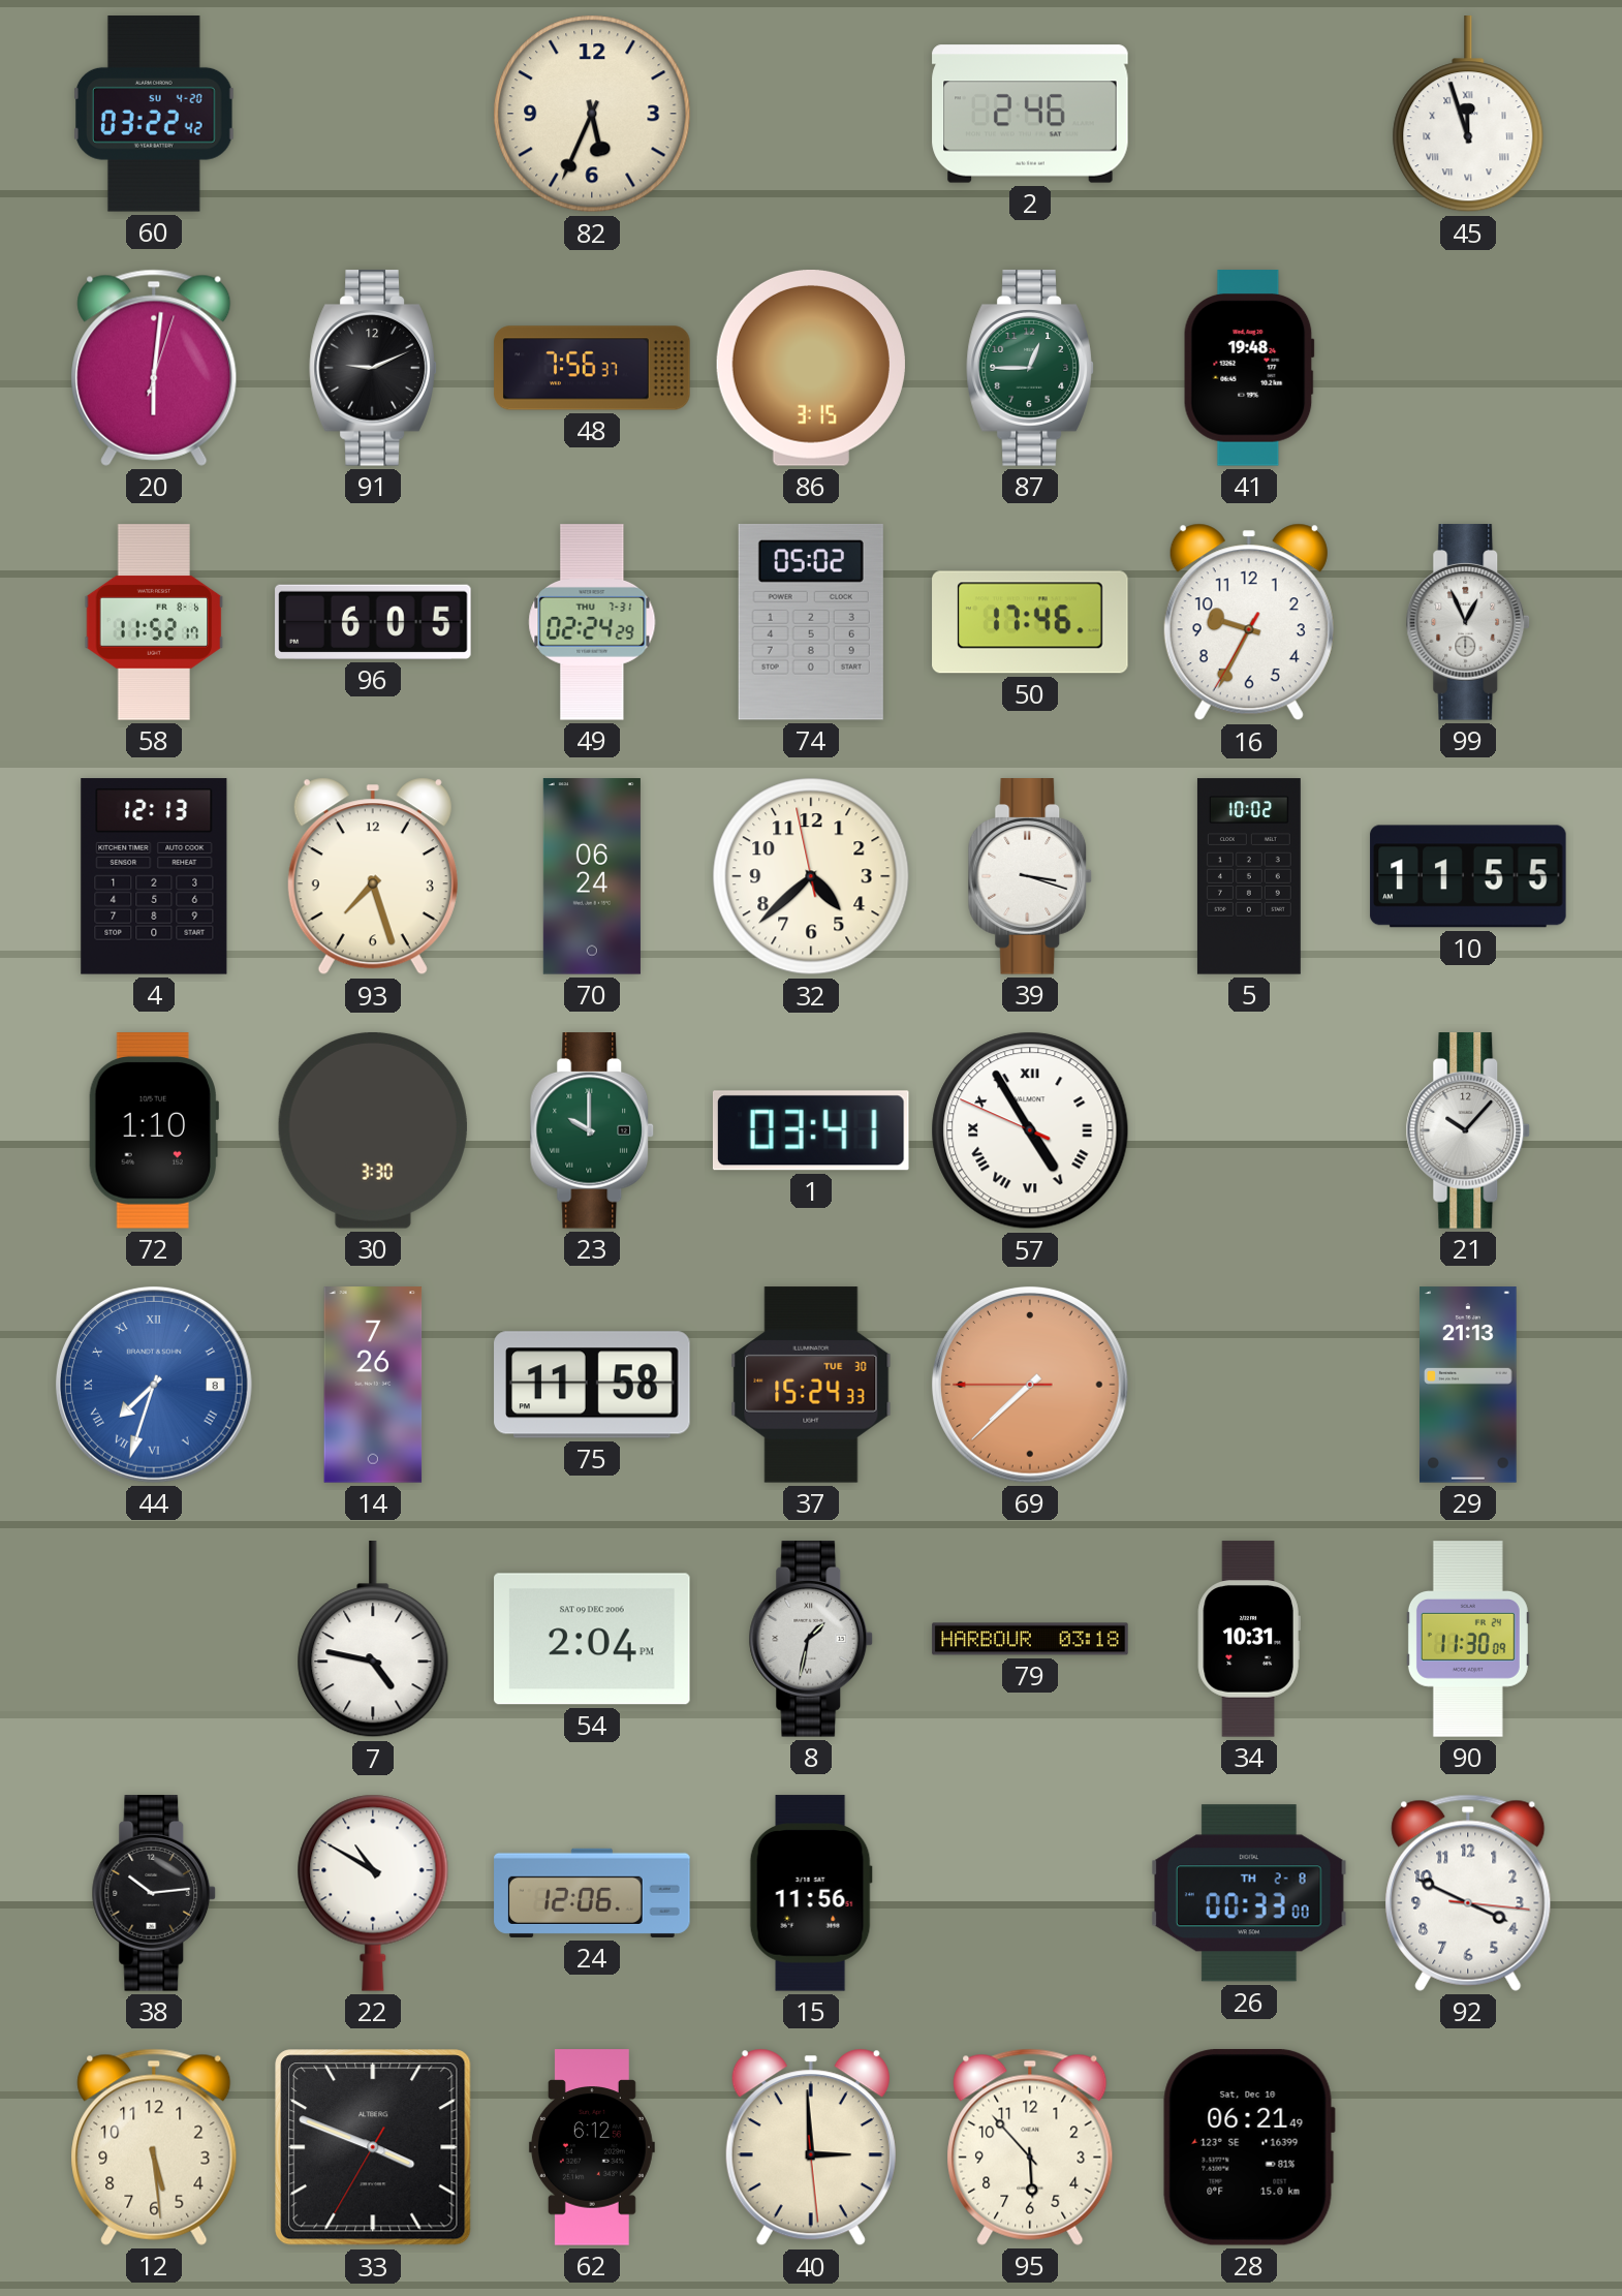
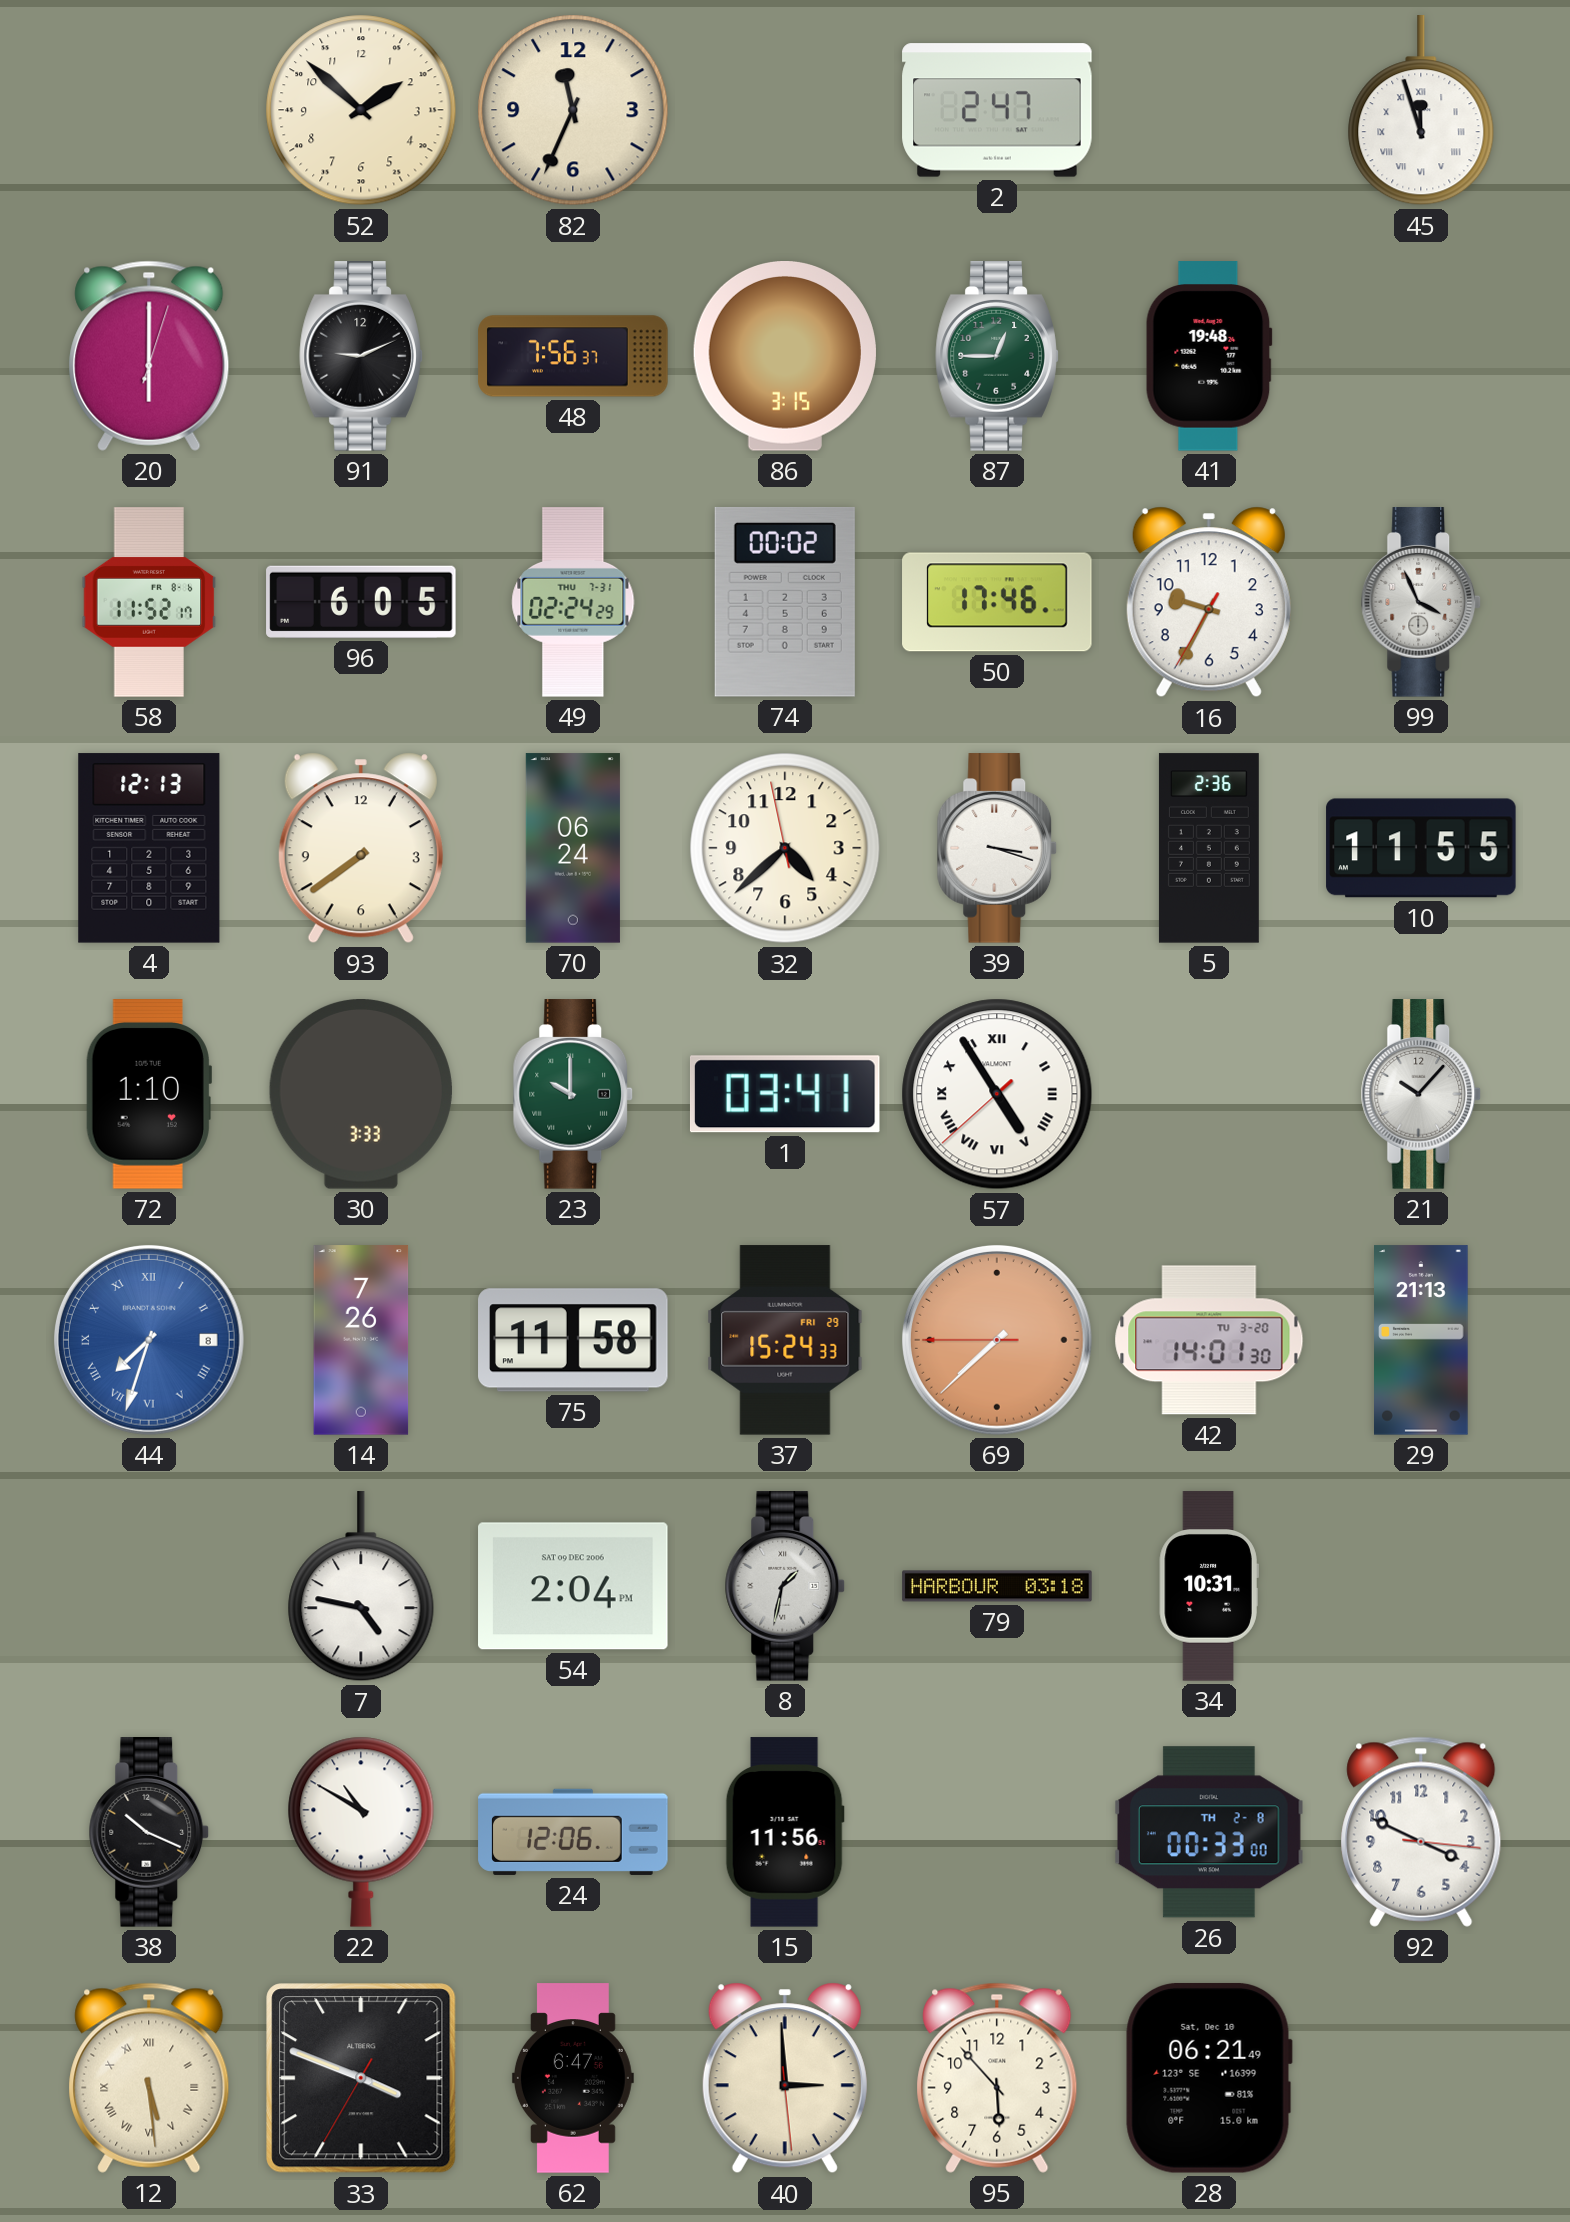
60: 03:22 -> none (155, 114)
52: none -> 1:52 (361, 110)
82: 5:34 -> 11:34 (573, 110)
2: 2:46 -> 2:47 (997, 110)
20: 6:01 -> 6:00 (149, 356)
74: 05:02 -> 00:02 (785, 602)
99: 12:56 -> 3:56 (1421, 602)
93: 7:27 -> 7:39 (361, 848)
5: 10:02 -> 2:36 (1209, 848)
30: 3:30 -> 3:33 (361, 1095)
57: 4:54:49 -> 4:54:38 (997, 1094)
37 date: TUE 30 -> FRI 29 (785, 1340)
42: none -> 14:01 (1209, 1340)
90: 11:30 -> none (1468, 1639)
38: 10:14 -> 10:19 (149, 1832)
12 numerals: Arabic -> Roman (149, 2078)
62: 6:12 -> 6:47 (573, 2078)
